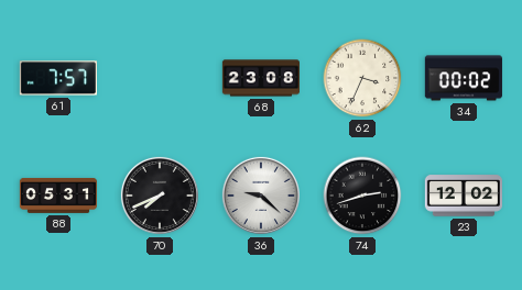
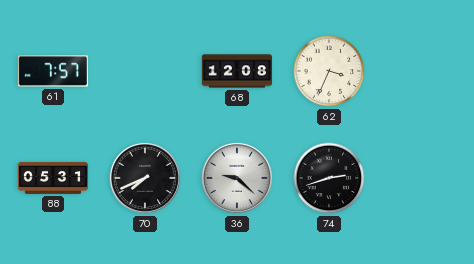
68: 23:08 -> 12:08 (236, 71)
34: 00:02 -> none (464, 78)
23: 12:02 -> none (464, 196)
